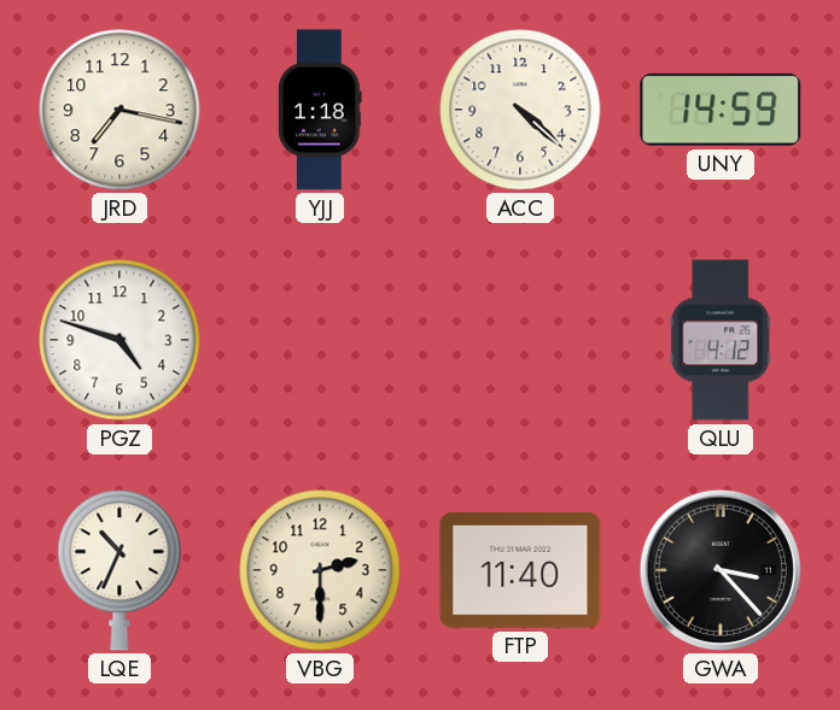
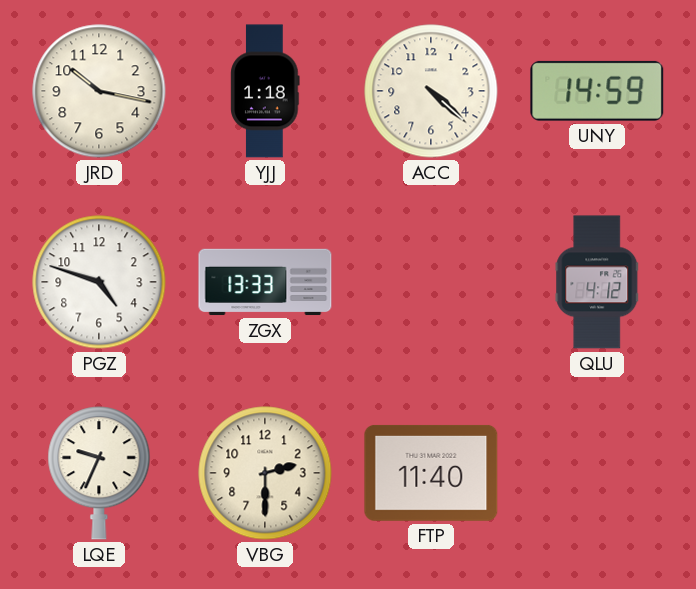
JRD: 7:17 -> 10:17 (99, 91)
ZGX: none -> 13:33 (265, 282)
LQE: 10:34 -> 9:34 (99, 473)
GWA: 3:23 -> none (721, 570)
